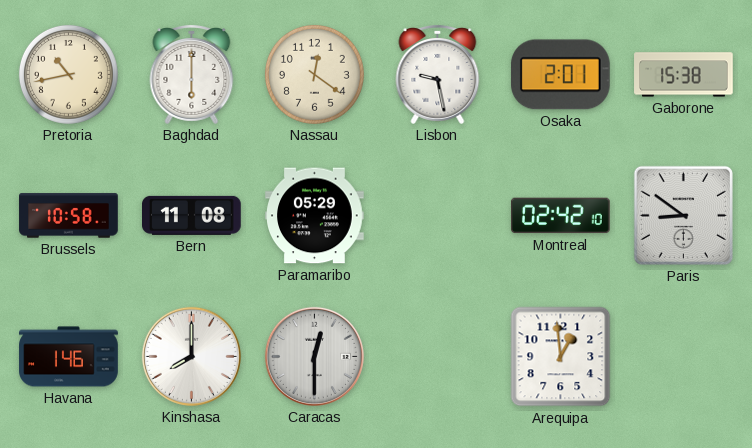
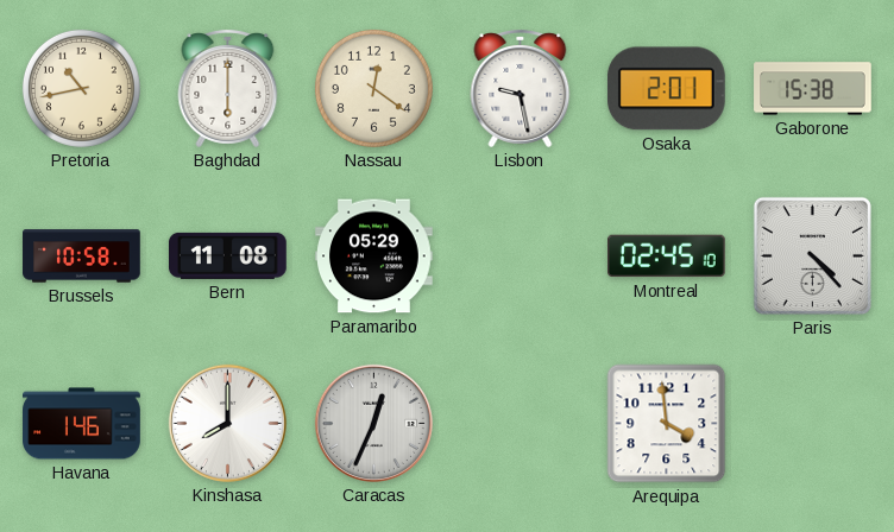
Montreal: 02:42 -> 02:45 (667, 256)
Paris: 8:51 -> 4:23 (812, 255)
Caracas: 12:30 -> 12:34 (373, 423)
Arequipa: 12:59 -> 3:59 (667, 424)
